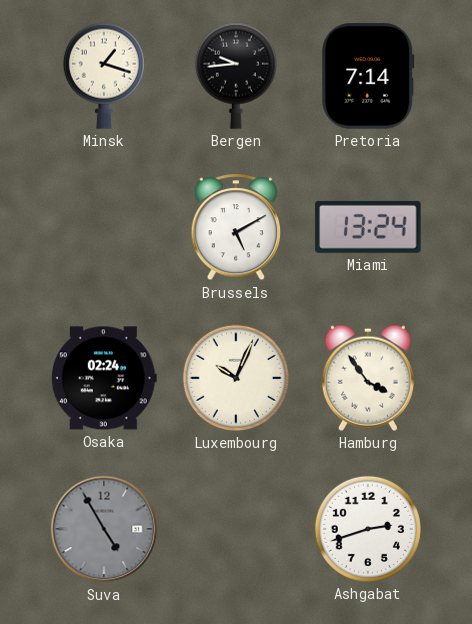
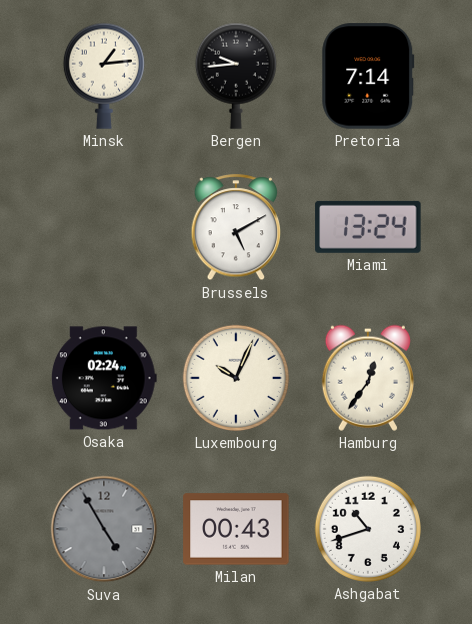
Minsk: 1:18 -> 1:14 (104, 76)
Hamburg: 3:54 -> 12:36 (368, 378)
Milan: none -> 00:43 (236, 529)
Ashgabat: 2:42 -> 10:42 (368, 529)
